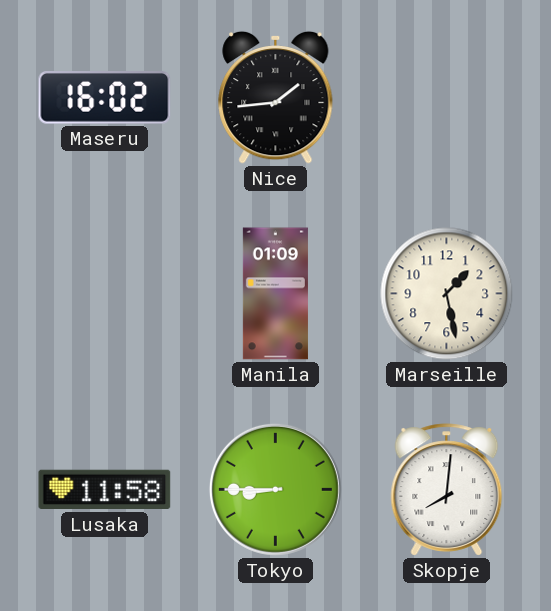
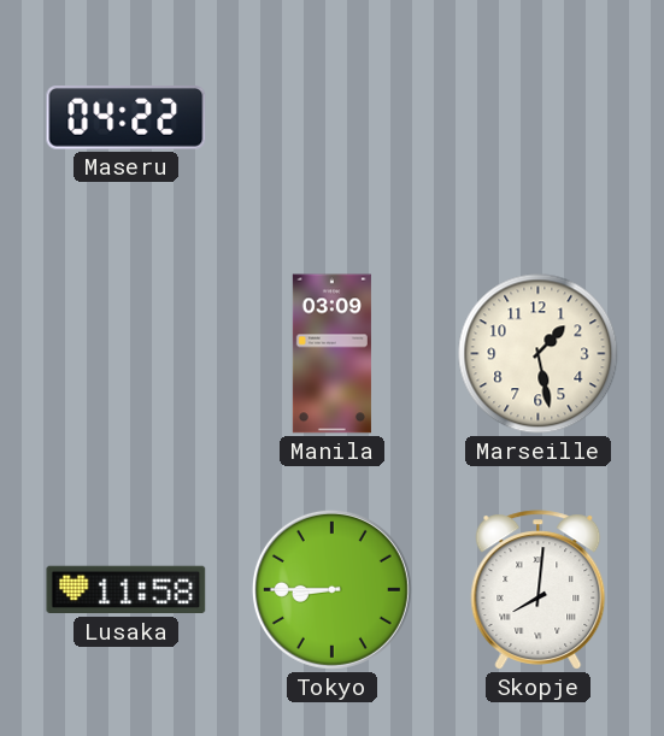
Maseru: 16:02 -> 04:22 (127, 118)
Nice: 1:44 -> none (276, 97)
Manila: 01:09 -> 03:09 (331, 354)
